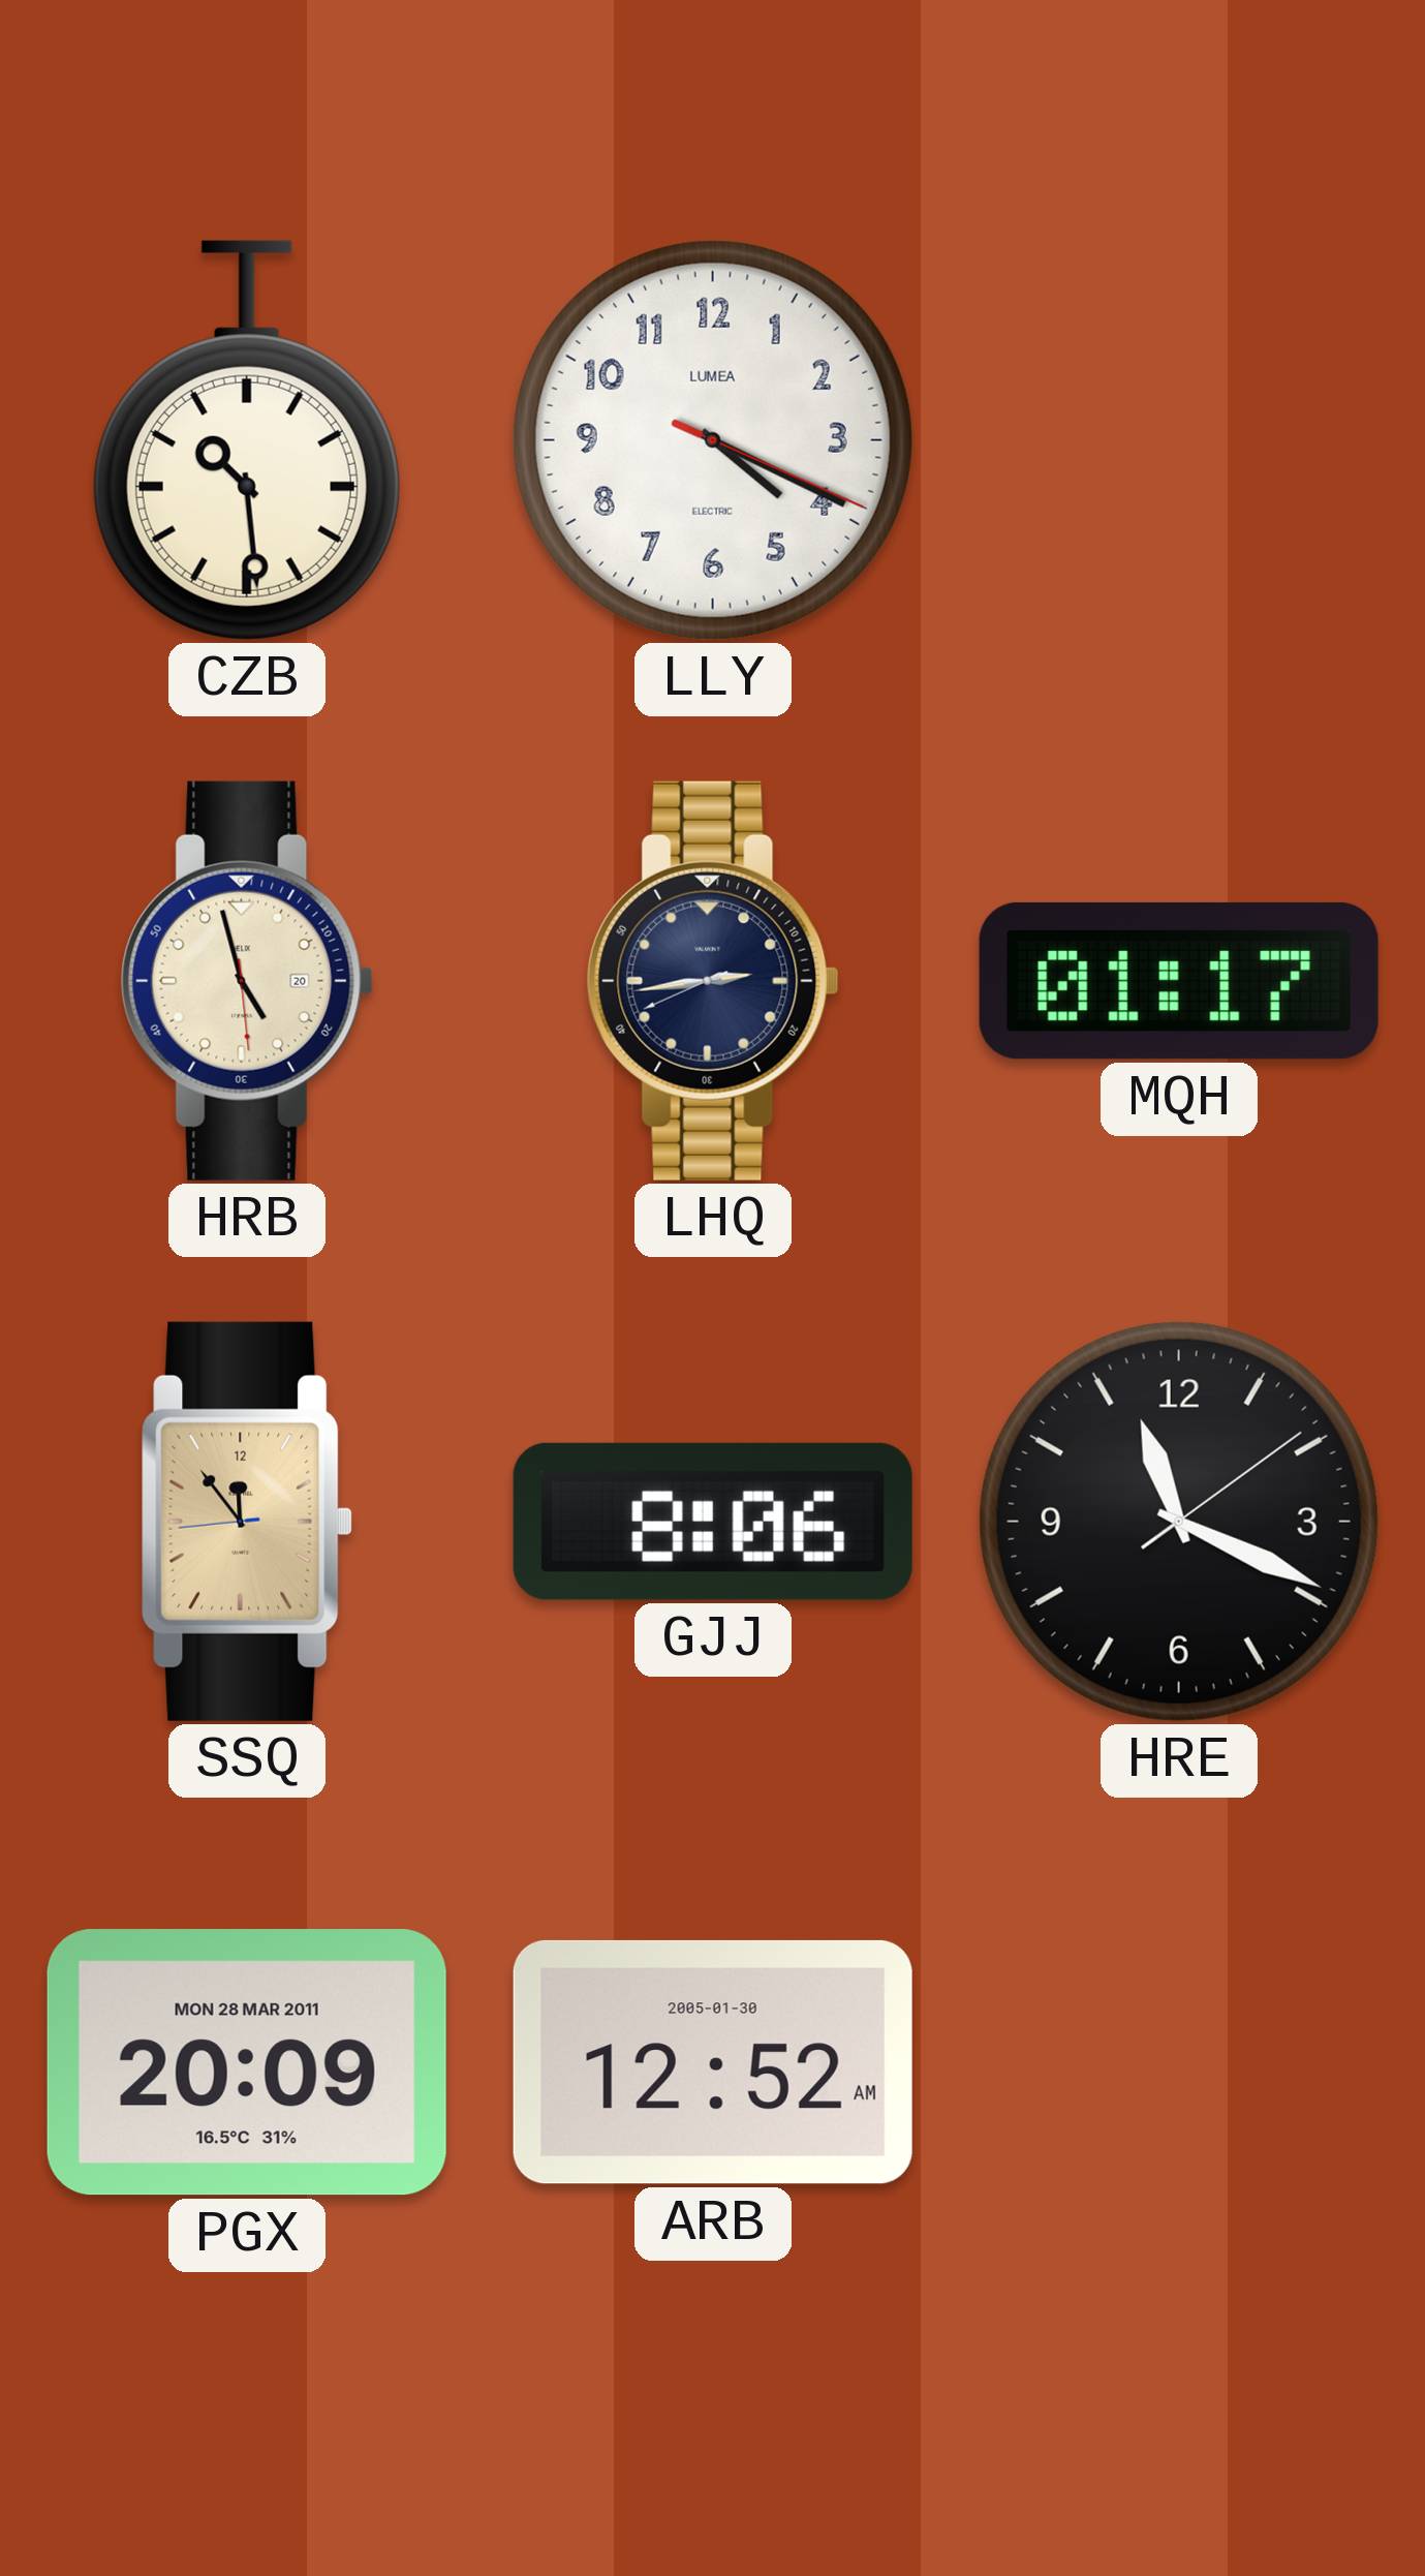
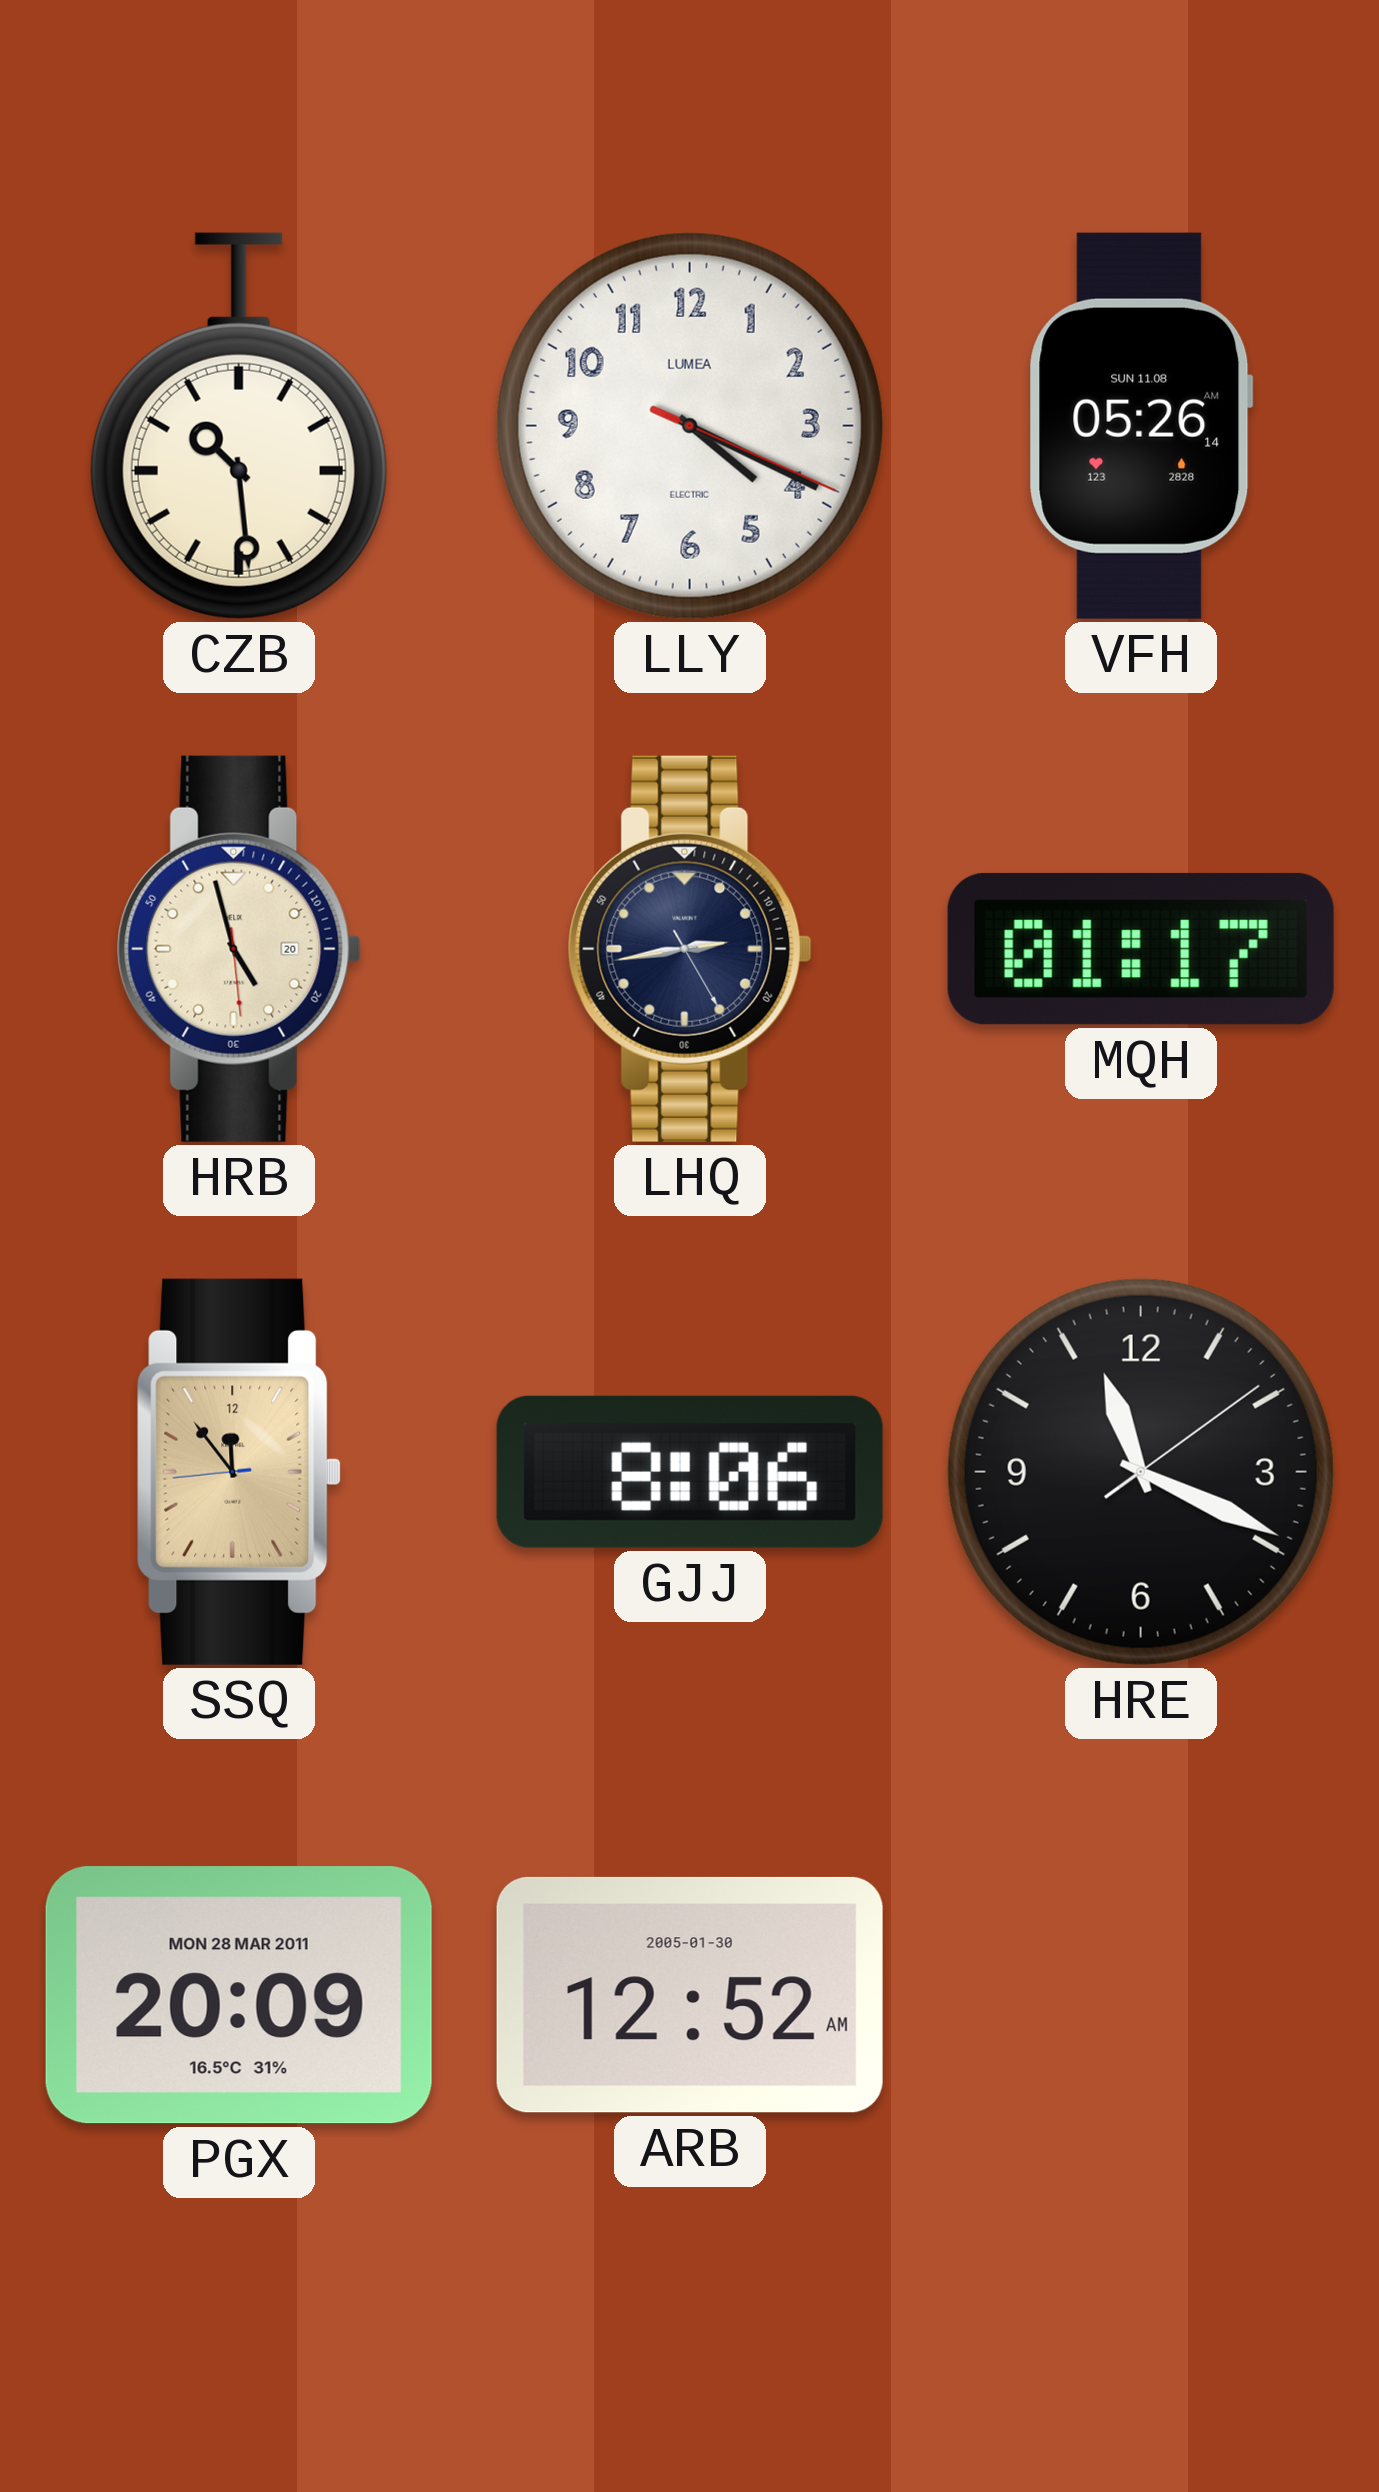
VFH: none -> 05:26 (1141, 426)
LHQ: 2:43:41 -> 2:43:25 (690, 949)
